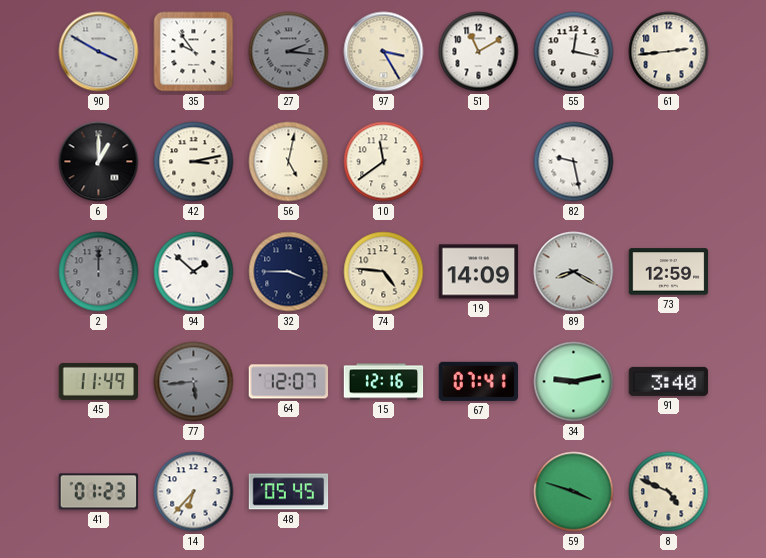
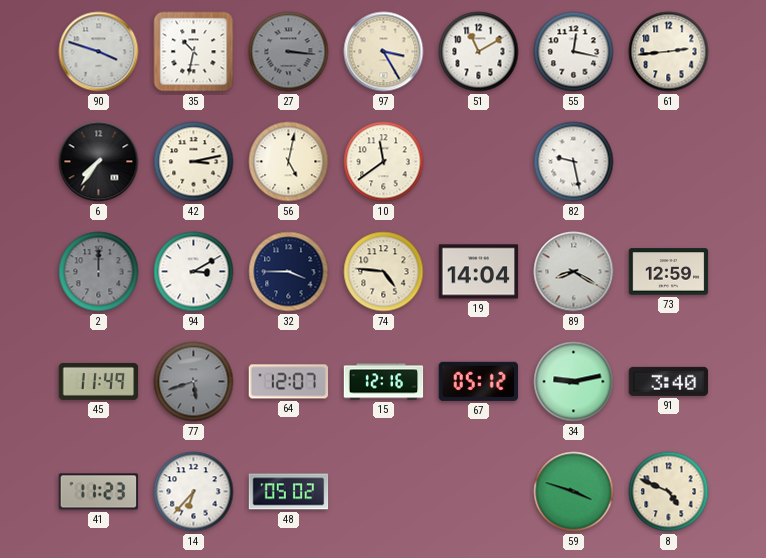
90: 3:50 -> 3:48 (99, 52)
35: 9:54 -> 10:32 (194, 52)
27: 2:16 -> 3:16 (289, 52)
6: 1:00 -> 7:36 (99, 162)
94: 1:52 -> 3:10 (194, 272)
19: 14:09 -> 14:04 (479, 272)
77: 5:44 -> 5:42 (194, 382)
67: 07:41 -> 05:12 (478, 381)
41: 01:23 -> 11:23 (99, 492)
48: 05:45 -> 05:02 (289, 492)
